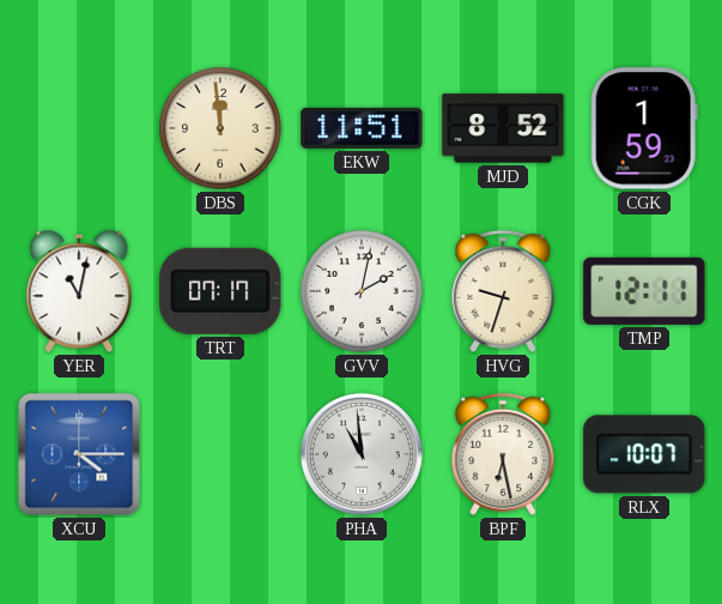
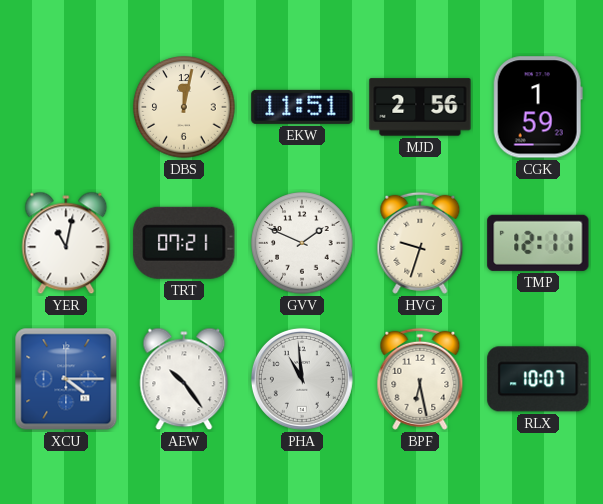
DBS: 11:59 -> 12:02 (184, 107)
MJD: 8:52 -> 2:56 (420, 107)
TRT: 07:17 -> 07:21 (184, 243)
GVV: 2:02 -> 1:49 (302, 243)
AEW: none -> 10:24 (184, 379)
